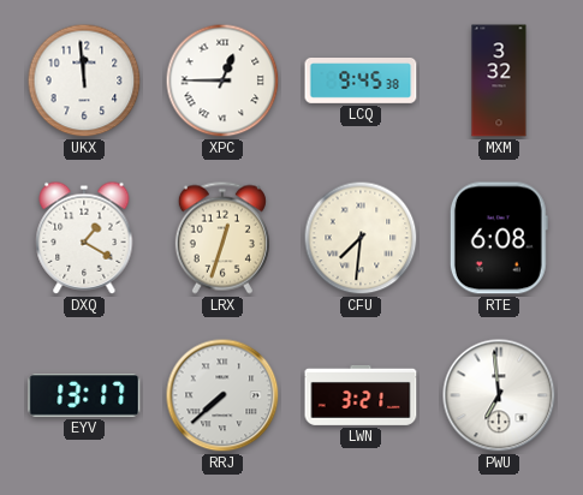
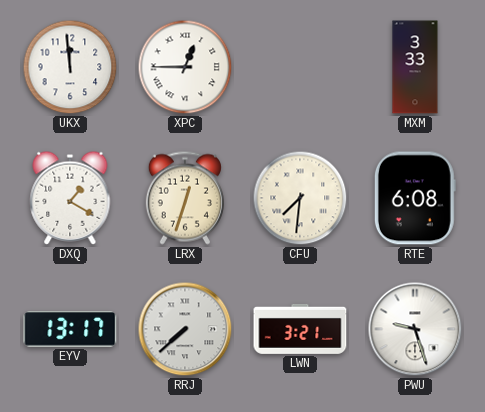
LCQ: 9:45 -> none (361, 80)
MXM: 3:32 -> 3:33 (415, 67)
PWU: 6:59 -> 9:27 (415, 329)
